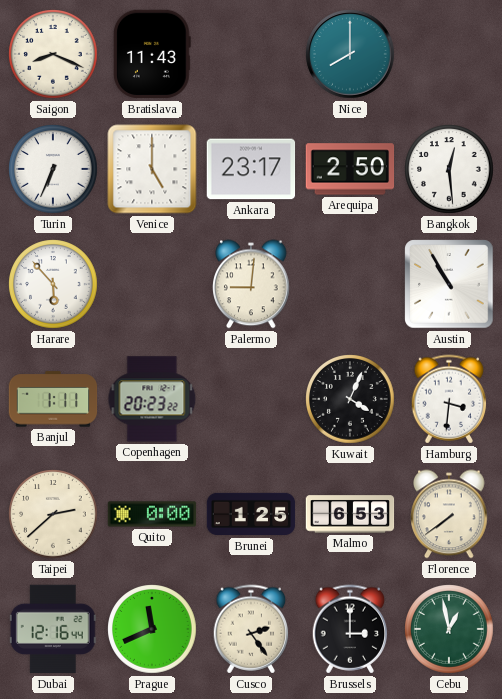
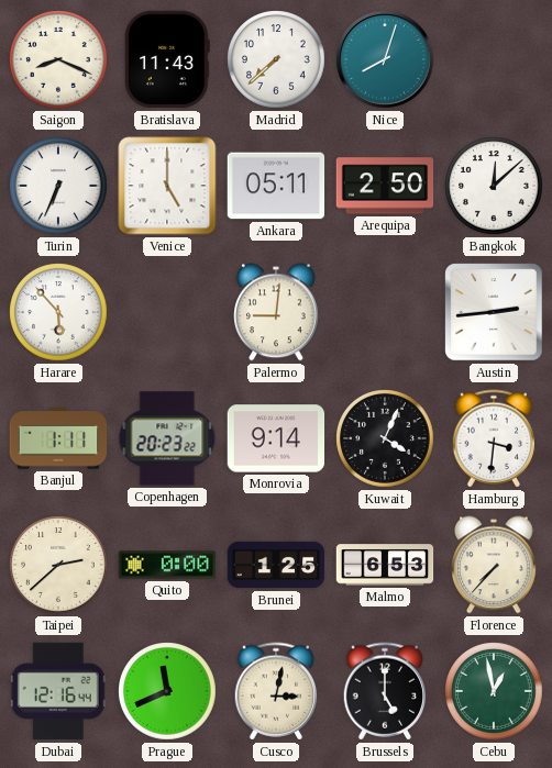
Madrid: none -> 7:38 (276, 59)
Nice: 8:00 -> 8:03 (385, 59)
Ankara: 23:17 -> 05:11 (276, 186)
Bangkok: 12:29 -> 12:08 (494, 186)
Austin: 10:55 -> 2:44 (494, 312)
Monrovia: none -> 9:14 (276, 438)
Florence: 7:39 -> 7:37 (494, 565)
Cusco: 2:24 -> 3:02 (276, 691)
Brussels: 3:00 -> 5:00 (385, 691)
